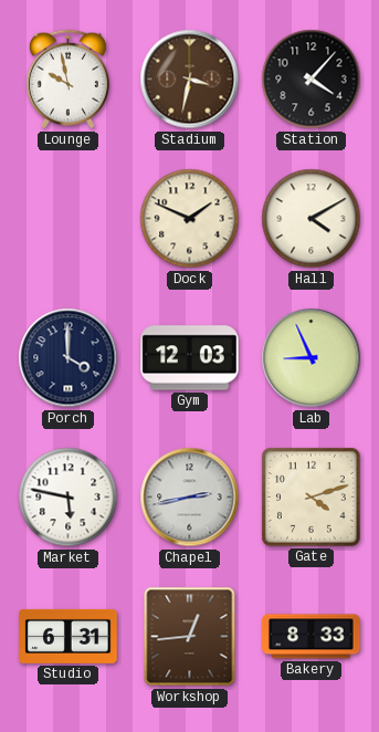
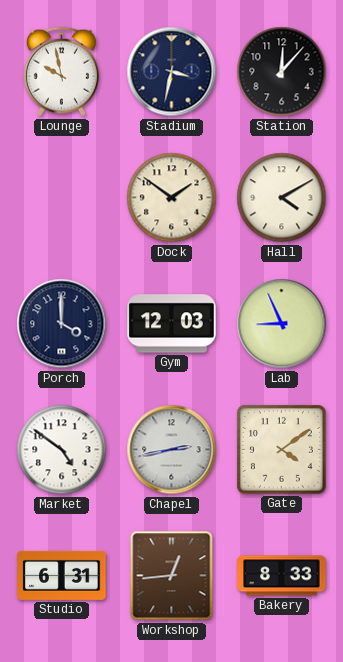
Stadium dial: brown -> navy (172, 72)
Station: 4:07 -> 12:07 (282, 72)
Dock: 1:49 -> 1:51 (172, 198)
Market: 5:47 -> 4:51 (62, 450)
Gate: 4:12 -> 4:09 (281, 449)
